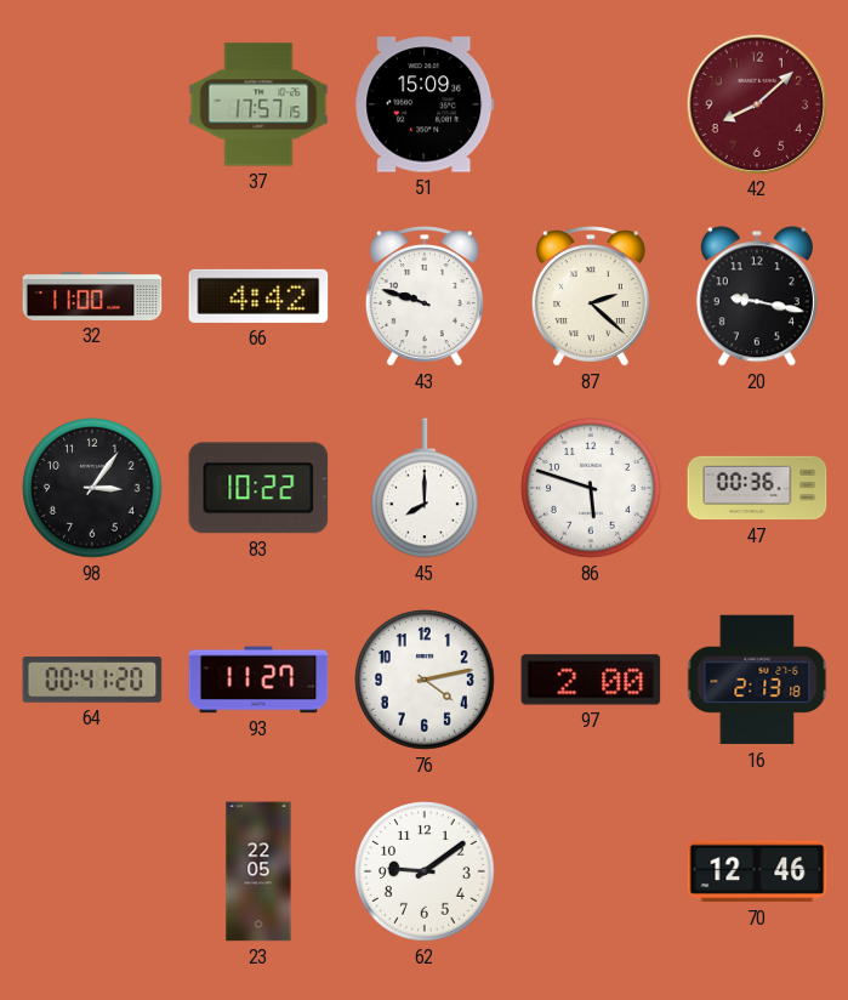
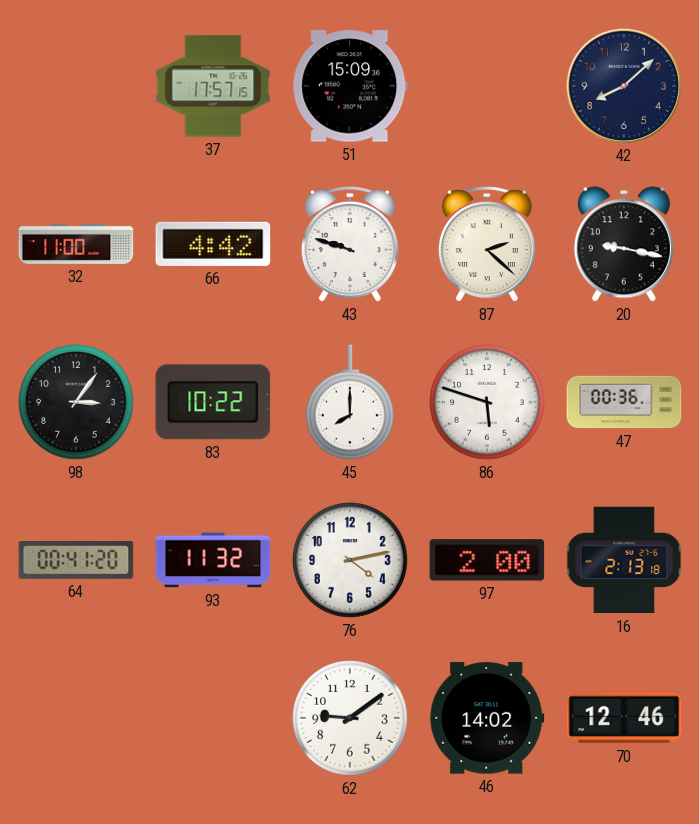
42 dial: burgundy -> navy (623, 85)
93: 11:27 -> 11:32 (213, 560)
23: 22:05 -> none (258, 871)
46: none -> 14:02 (487, 718)
